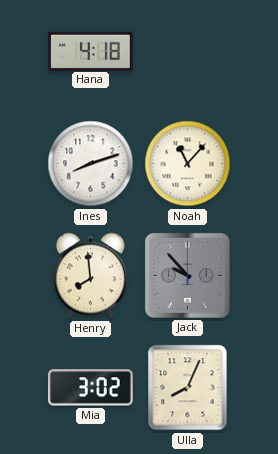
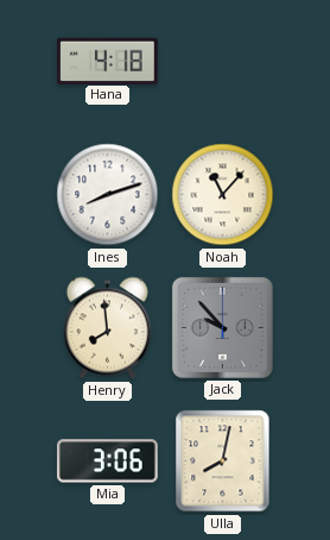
Mia: 3:02 -> 3:06 (107, 461)
Ulla: 8:04 -> 8:02 (223, 461)
